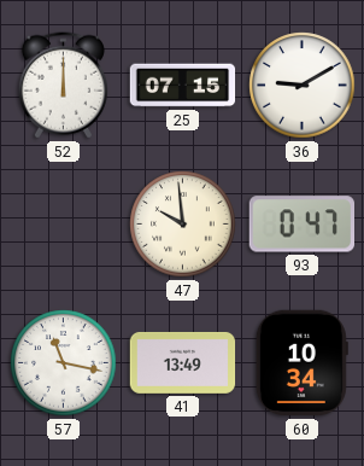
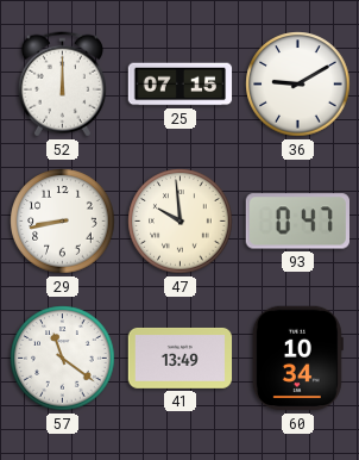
29: none -> 8:43 (63, 222)
57: 11:17 -> 11:21 (63, 359)
